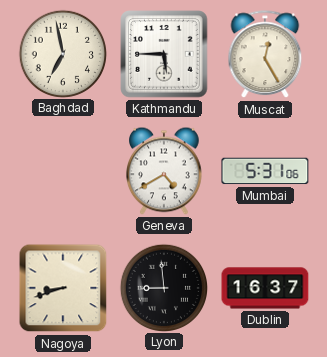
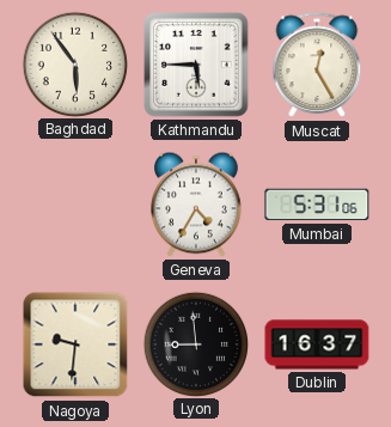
Baghdad: 6:58 -> 5:54 (74, 63)
Geneva: 4:40 -> 4:35 (197, 205)
Nagoya: 8:42 -> 9:31 (75, 344)
